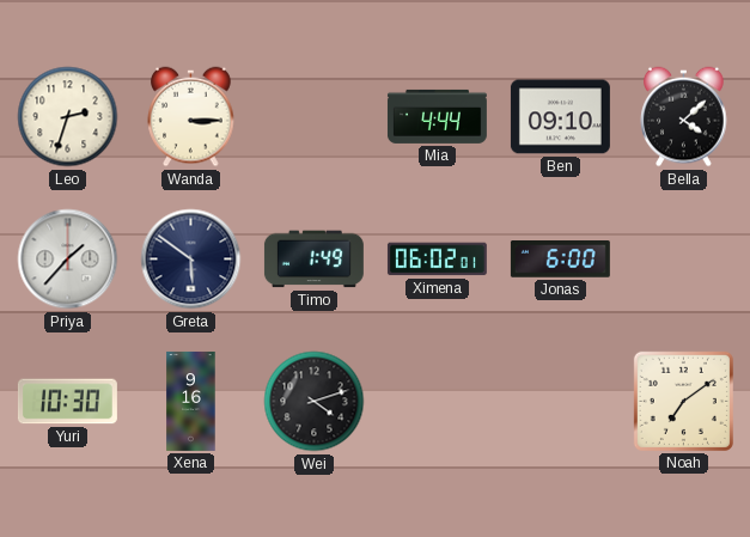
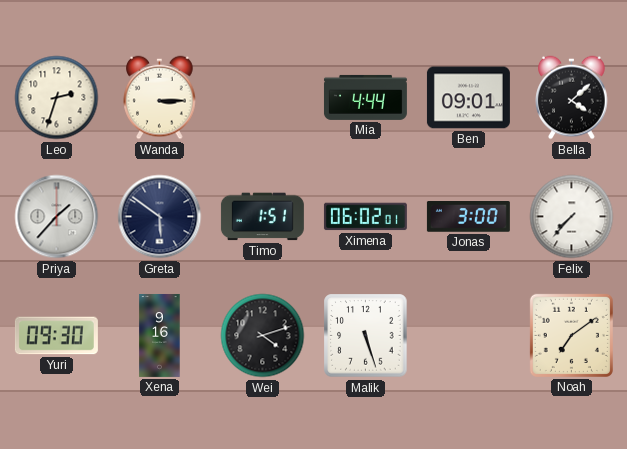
Ben: 09:10 -> 09:01 (468, 98)
Timo: 1:49 -> 1:51 (262, 217)
Jonas: 6:00 -> 3:00 (468, 217)
Felix: none -> 7:37 (572, 217)
Yuri: 10:30 -> 09:30 (56, 336)
Malik: none -> 5:27 (366, 336)
